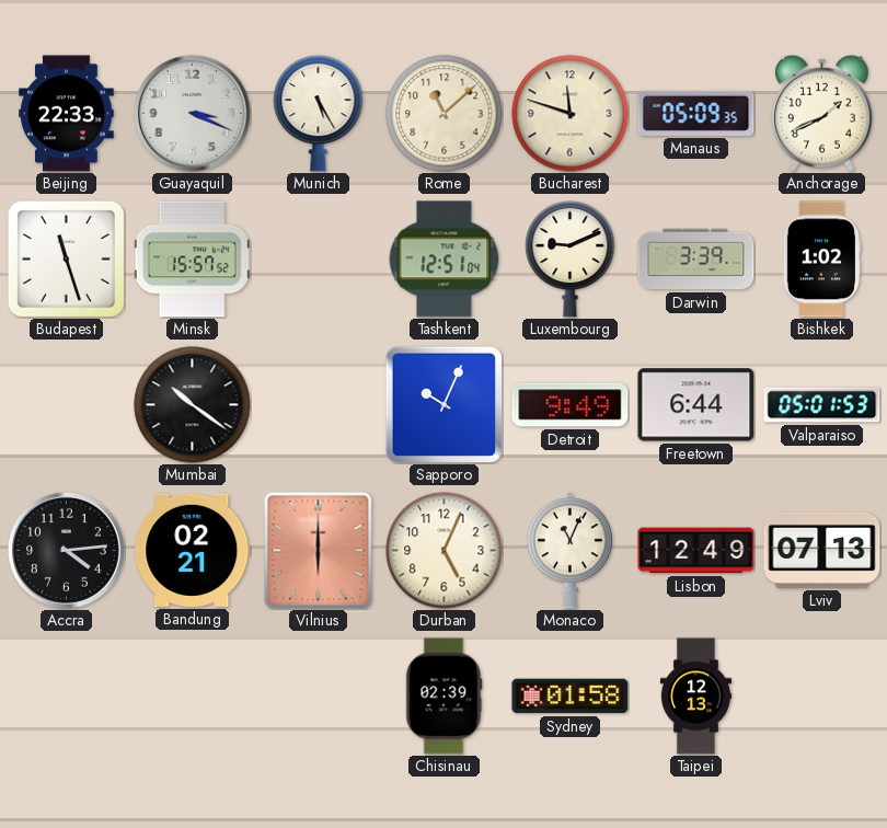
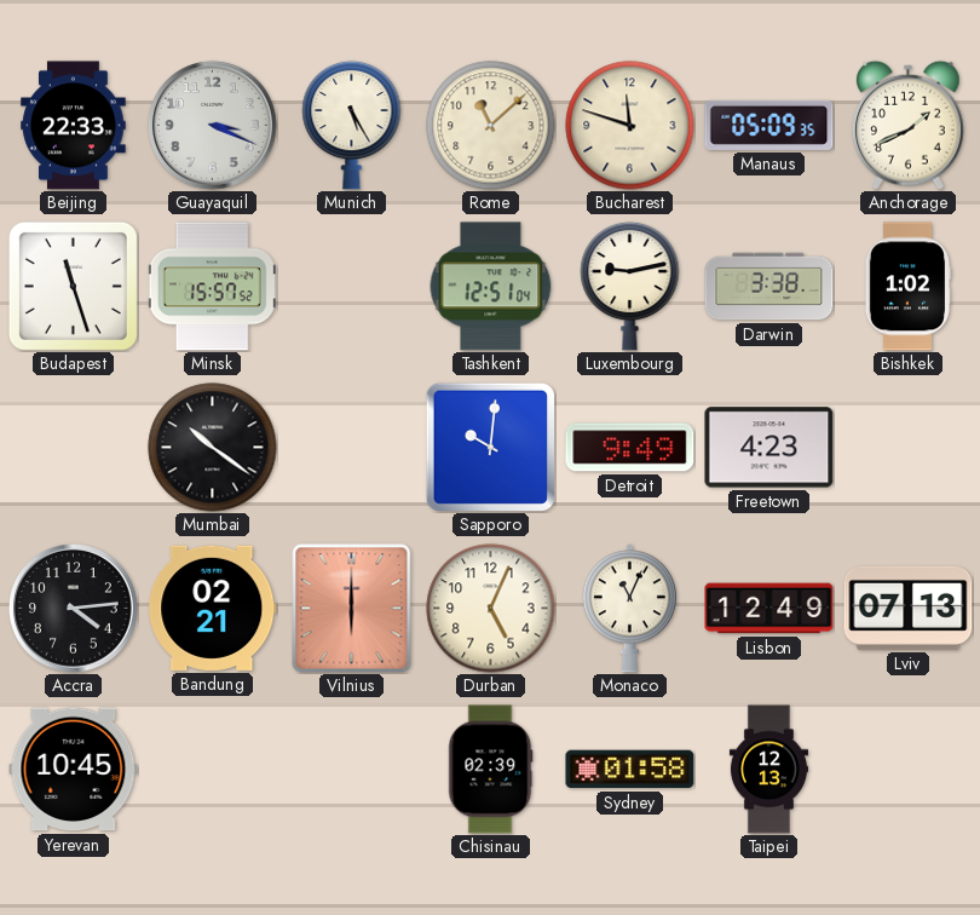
Luxembourg: 9:11 -> 9:13 (630, 286)
Darwin: 3:39 -> 3:38 (769, 287)
Sapporo: 10:04 -> 10:01 (490, 447)
Freetown: 6:44 -> 4:23 (769, 448)
Valparaiso: 05:01 -> none (822, 405)
Yerevan: none -> 10:45 (74, 770)
